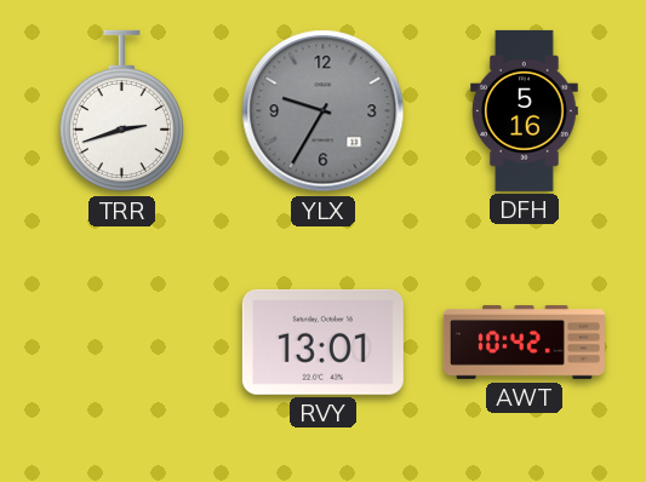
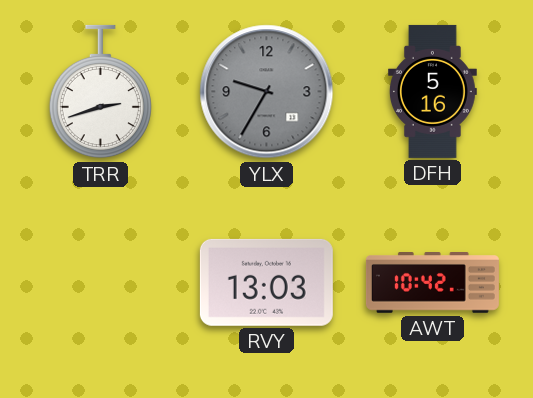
RVY: 13:01 -> 13:03 (266, 282)
